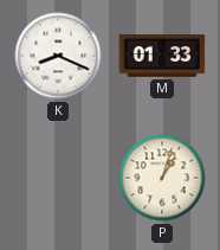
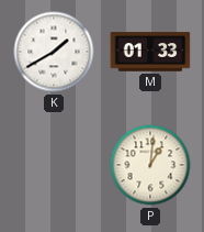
K: 8:19 -> 1:40 (54, 52)
P: 1:03 -> 1:01 (150, 165)
